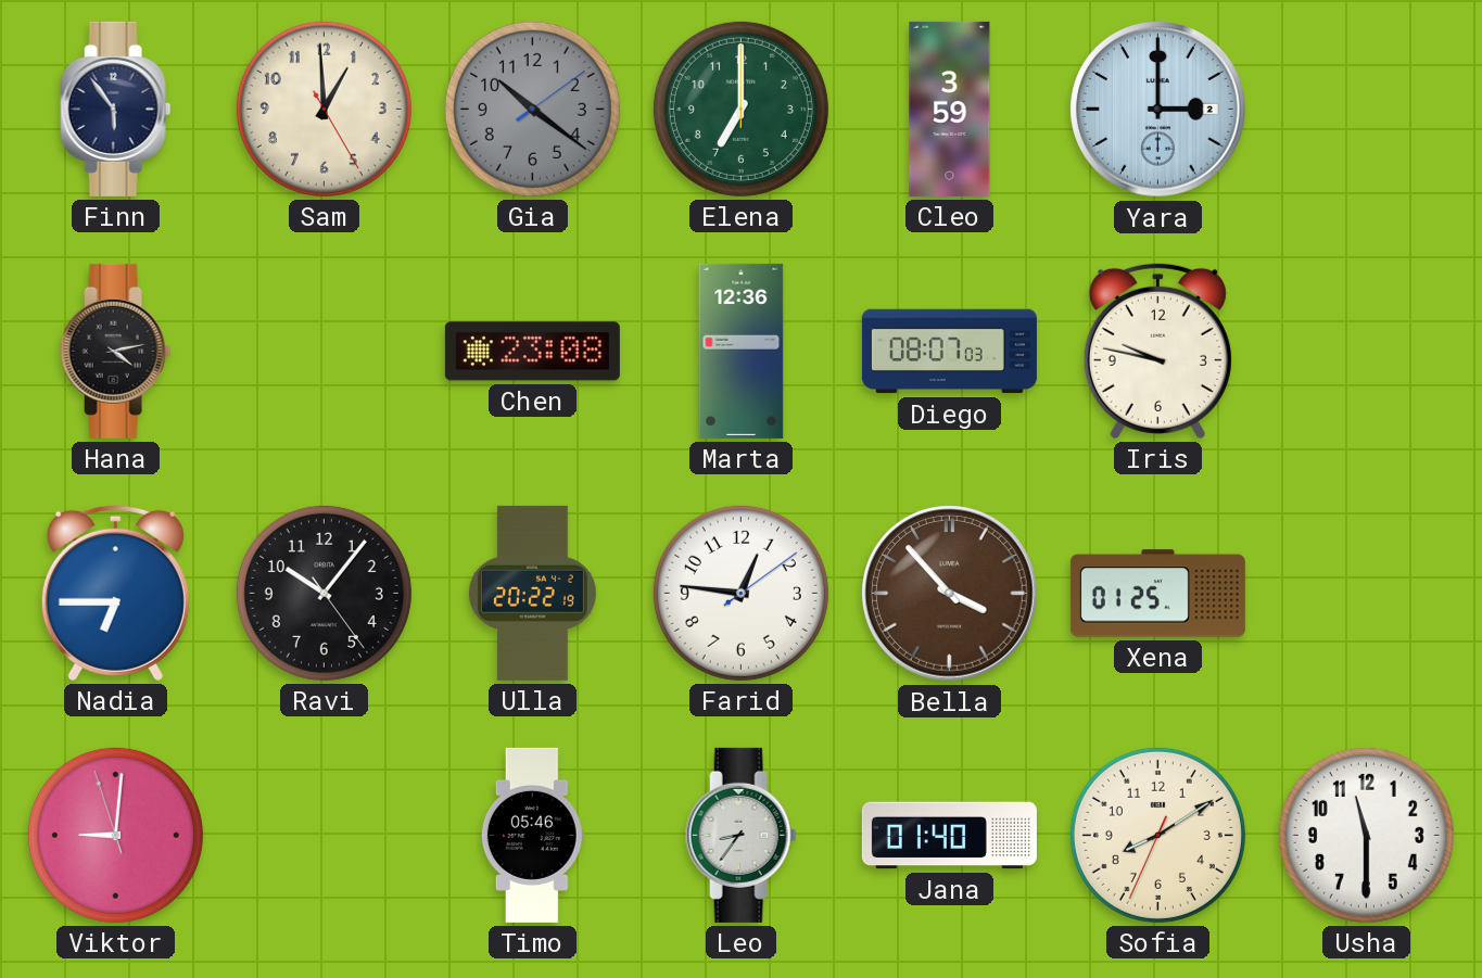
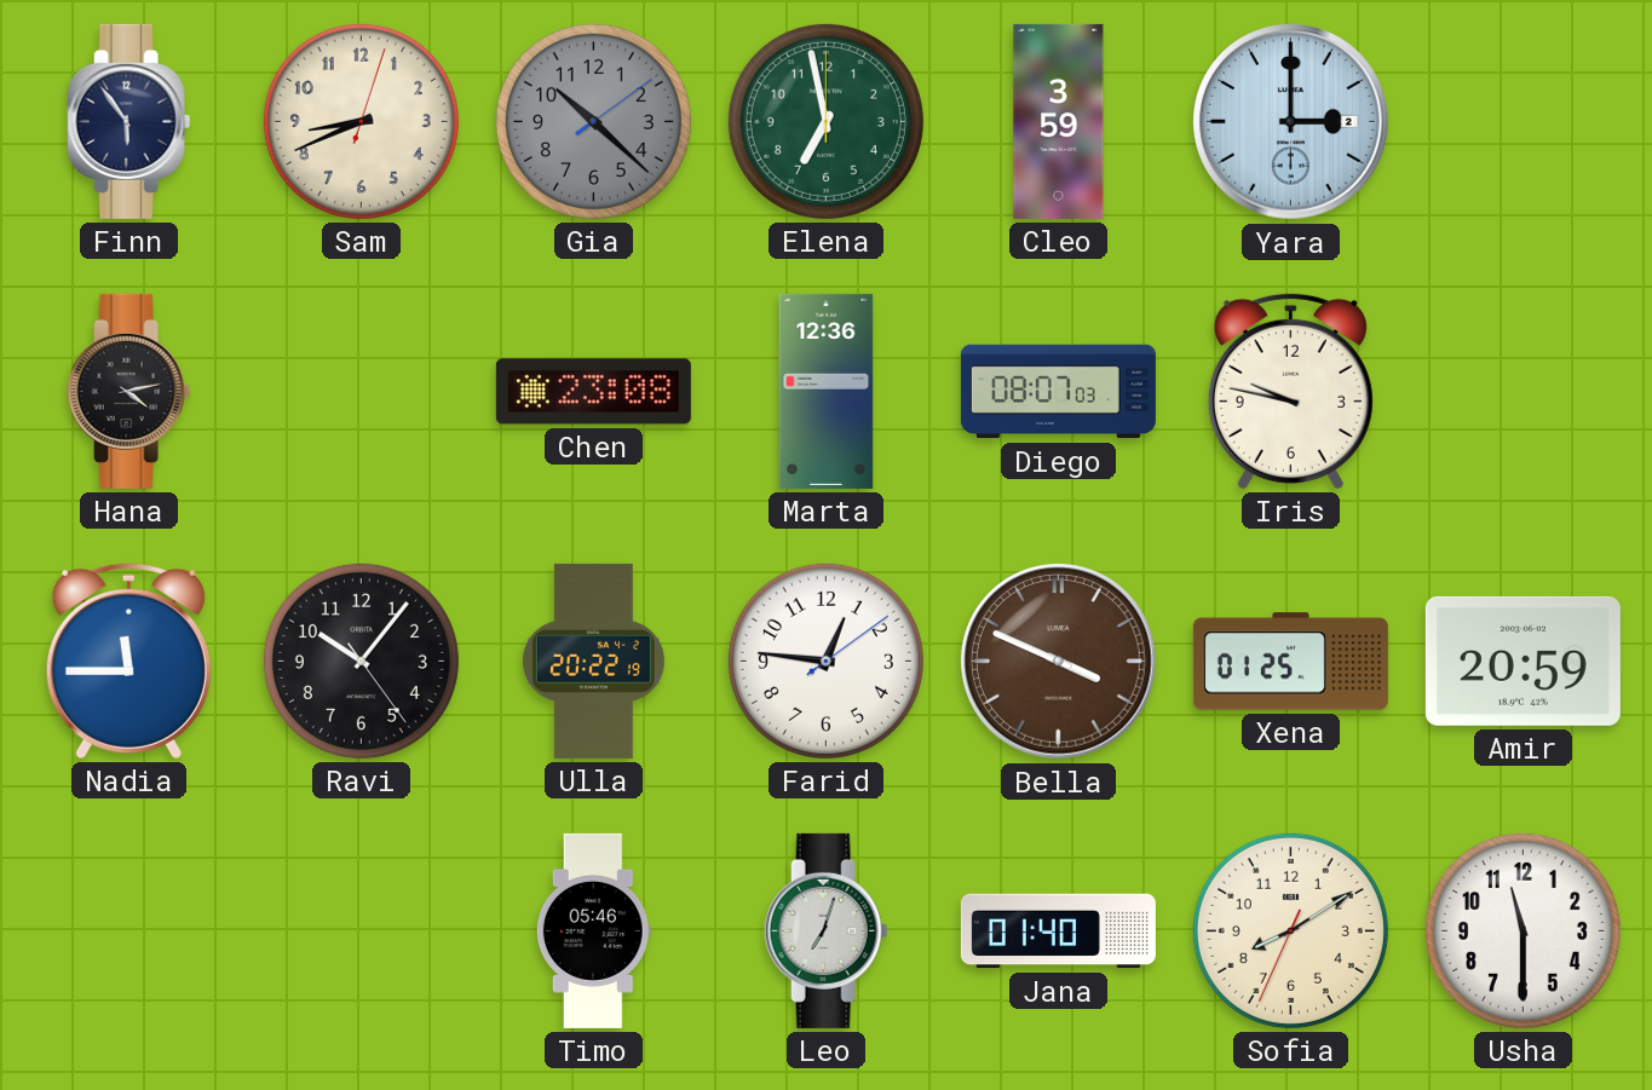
Sam: 12:59 -> 8:41 (361, 121)
Gia: 10:21 -> 10:22 (593, 121)
Elena: 7:00 -> 6:58 (825, 121)
Nadia: 6:45 -> 11:45 (128, 661)
Bella: 3:53 -> 3:49 (1059, 662)
Amir: none -> 20:59 (1523, 661)
Viktor: 9:00 -> none (115, 835)
Leo: 8:36 -> 7:03 (827, 930)
